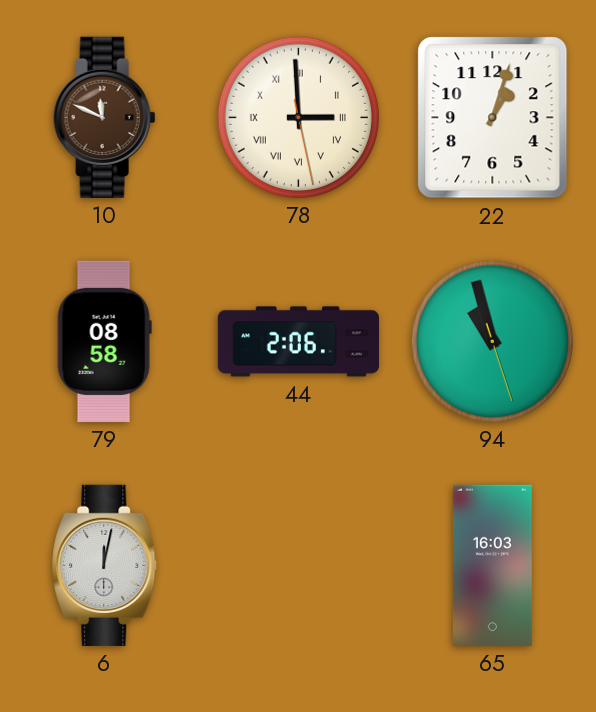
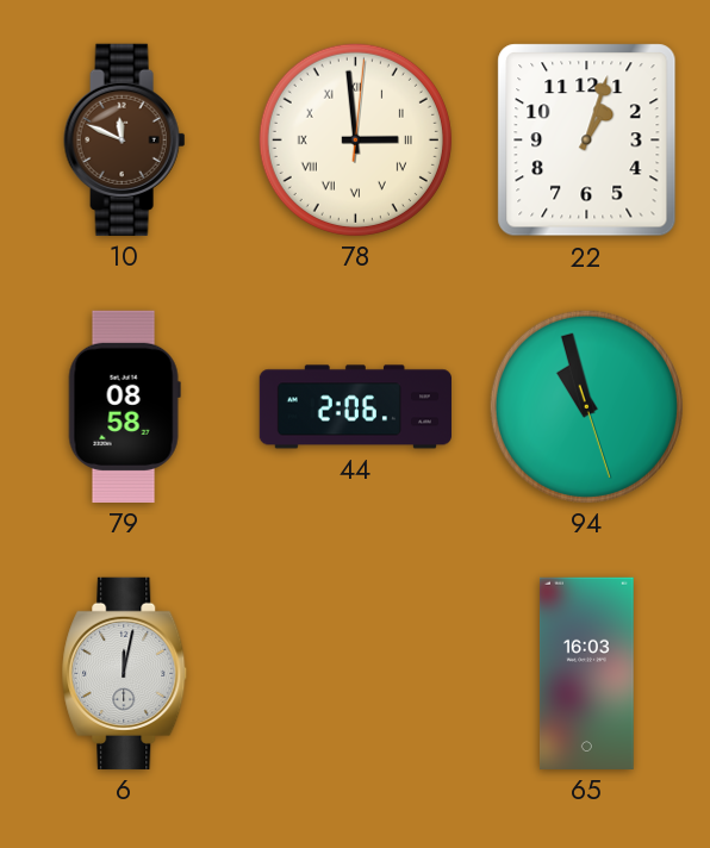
78: 2:59:28 -> 2:59:01 (355, 139)
